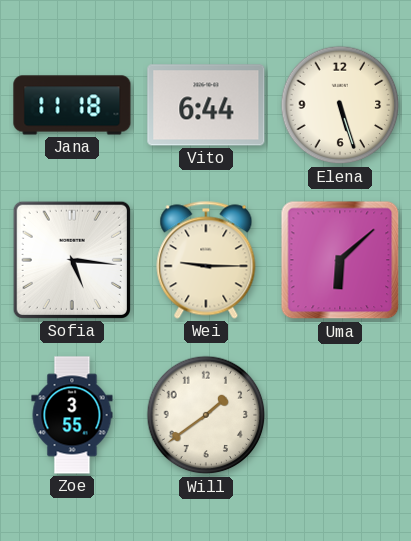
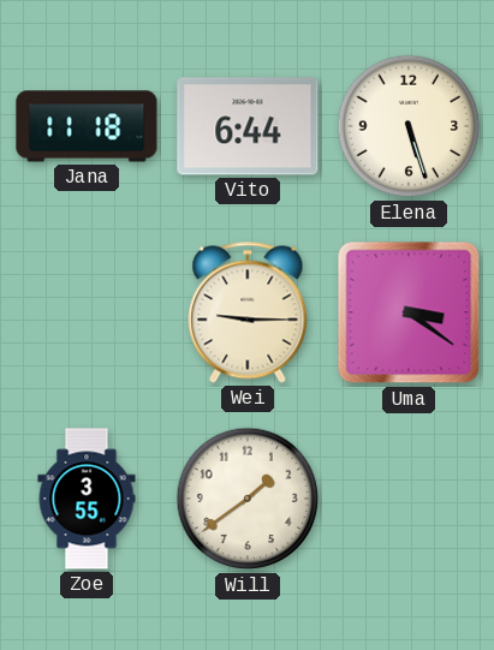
Sofia: 5:16 -> none (72, 260)
Uma: 6:08 -> 3:21 (409, 312)
